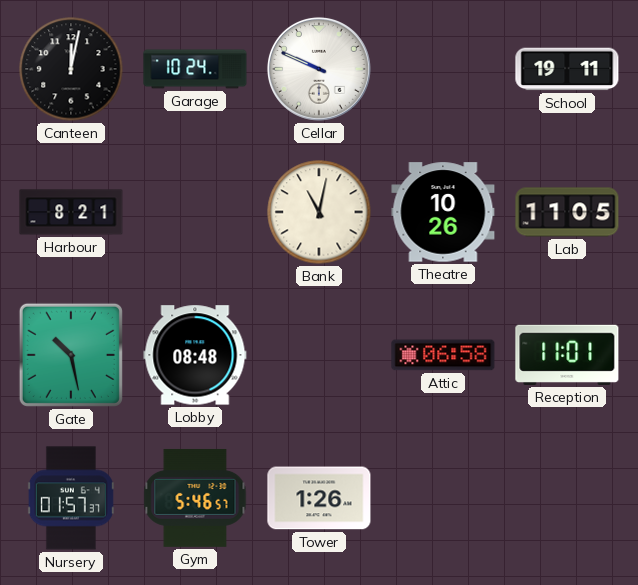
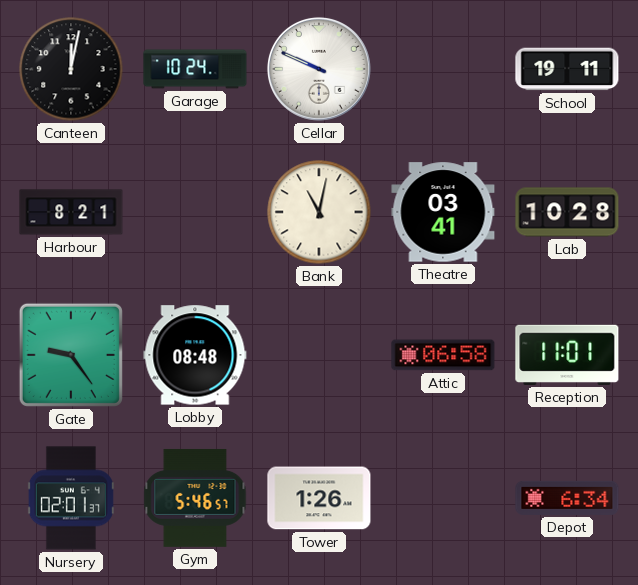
Theatre: 10:26 -> 03:41 (443, 212)
Lab: 11:05 -> 10:28 (567, 212)
Gate: 10:28 -> 9:24 (71, 355)
Nursery: 01:57 -> 02:01 (71, 498)
Depot: none -> 6:34 (567, 498)
